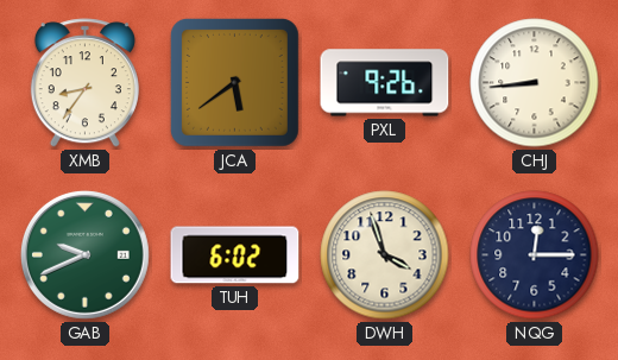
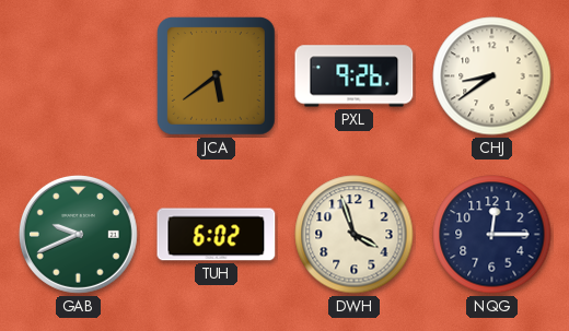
XMB: 8:36 -> none (84, 83)
CHJ: 8:44 -> 8:39 (492, 76)
